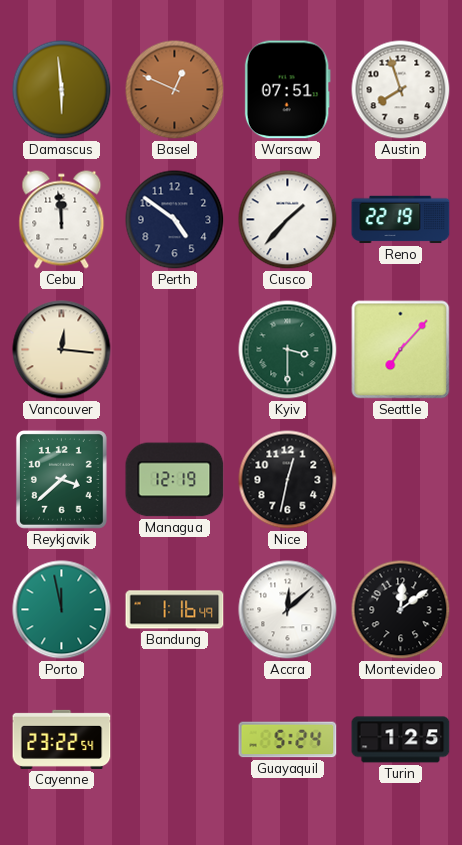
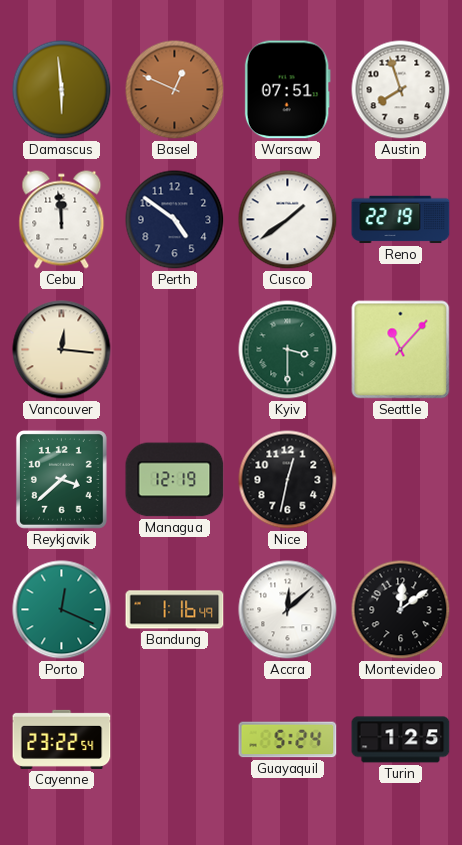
Cusco: 1:37 -> 1:39 (288, 220)
Seattle: 7:07 -> 11:07 (401, 350)
Porto: 11:58 -> 12:19 (62, 610)
